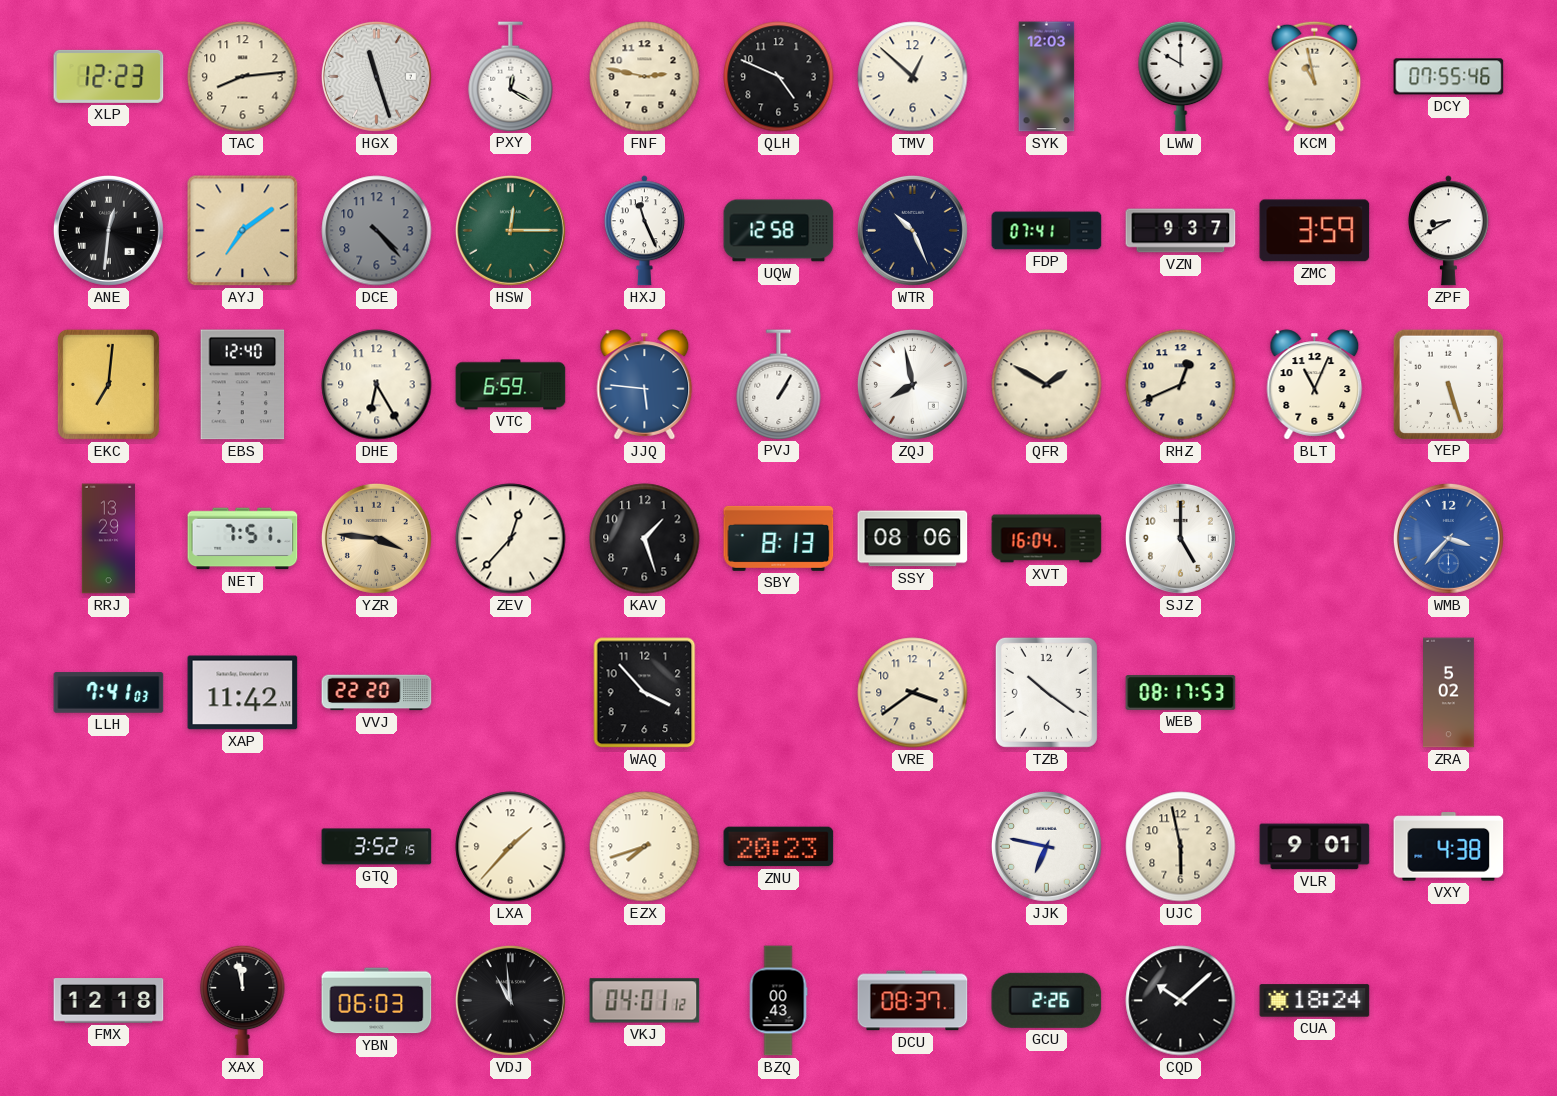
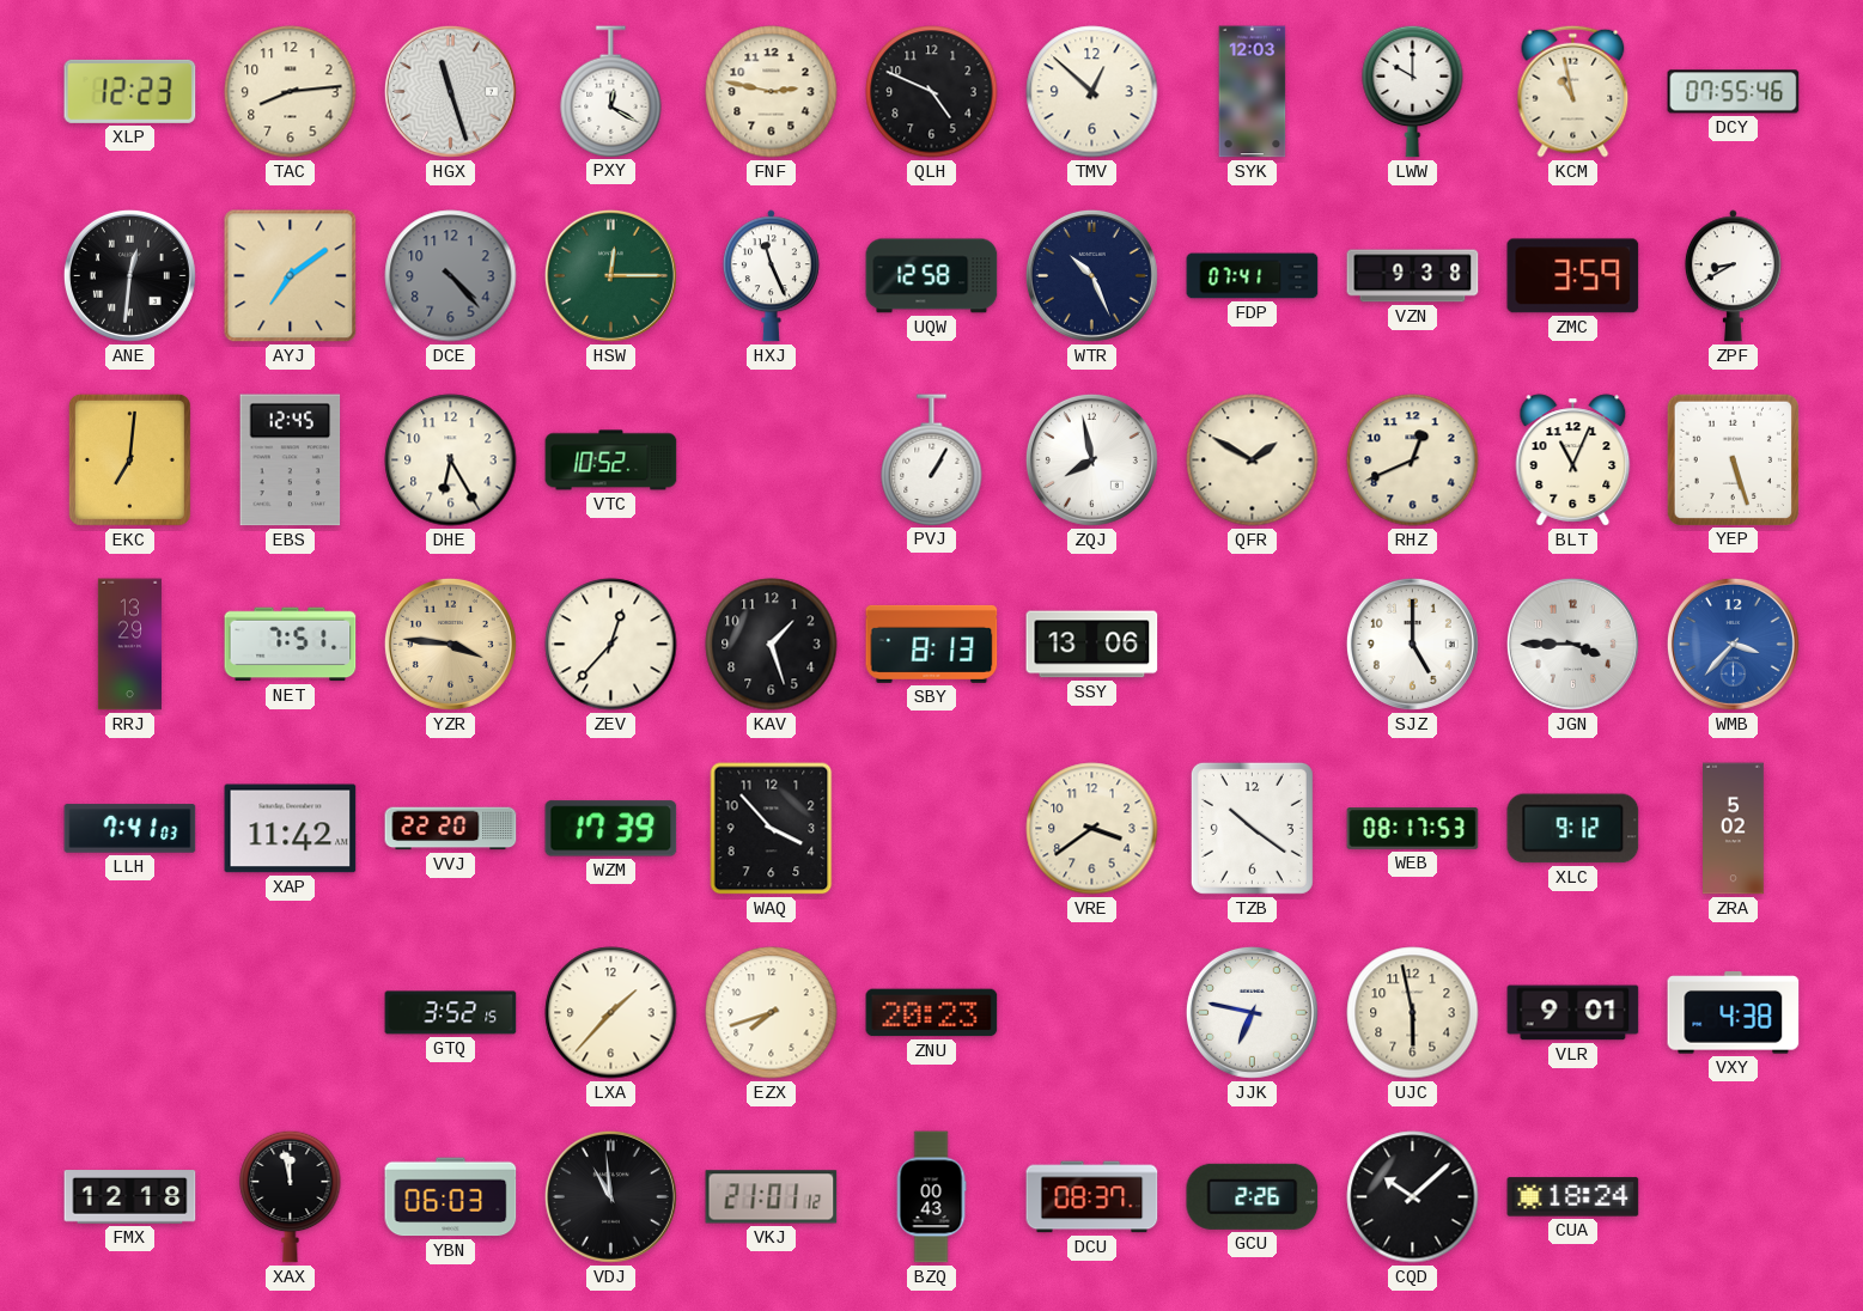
VZN: 9:37 -> 9:38 (1413, 276)
EBS: 12:40 -> 12:45 (291, 461)
VTC: 6:59 -> 10:52 (611, 461)
JJQ: 5:46 -> none (645, 385)
SSY: 08:06 -> 13:06 (1092, 645)
XVT: 16:04 -> none (1047, 539)
JGN: none -> 3:45 (1572, 644)
WZM: none -> 17:39 (611, 829)
XLC: none -> 9:12 (1573, 829)
VKJ: 04:01 -> 21:01 (772, 1197)
